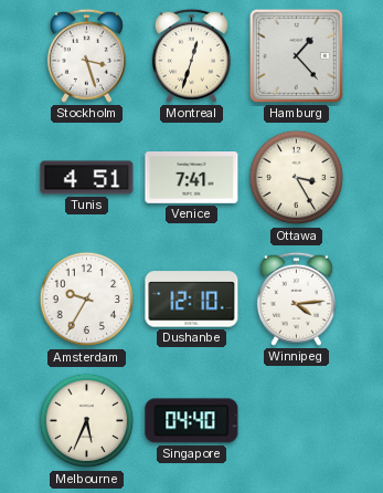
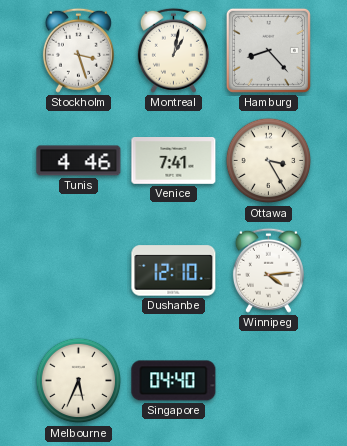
Montreal: 12:33 -> 1:02 (173, 50)
Hamburg: 1:23 -> 8:23 (268, 50)
Tunis: 4:51 -> 4:46 (79, 161)
Amsterdam: 9:35 -> none (87, 300)
